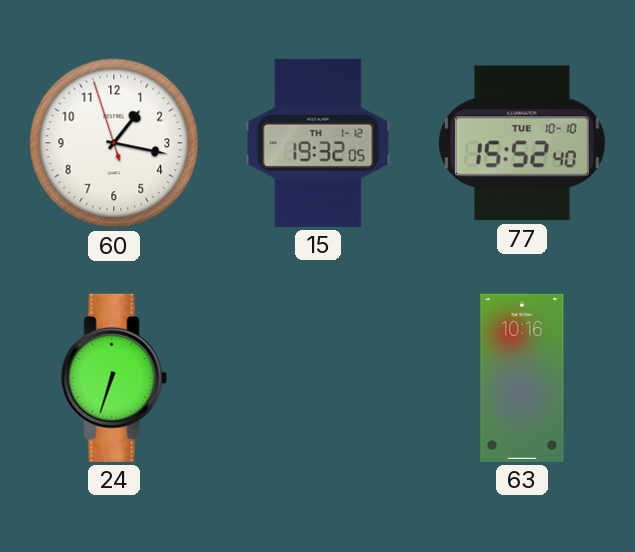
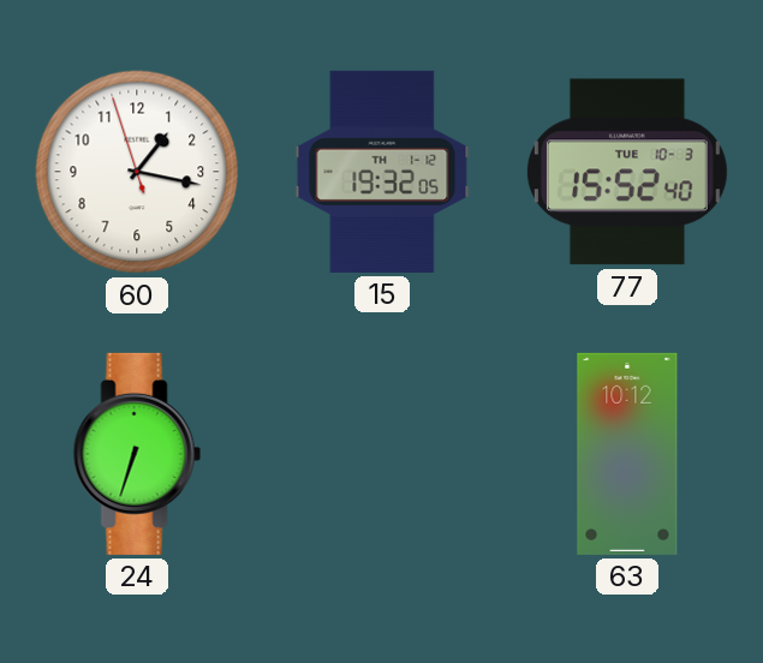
77 date: TUE 10-10 -> TUE 10-3 (627, 172)
63: 10:16 -> 10:12 (627, 454)
